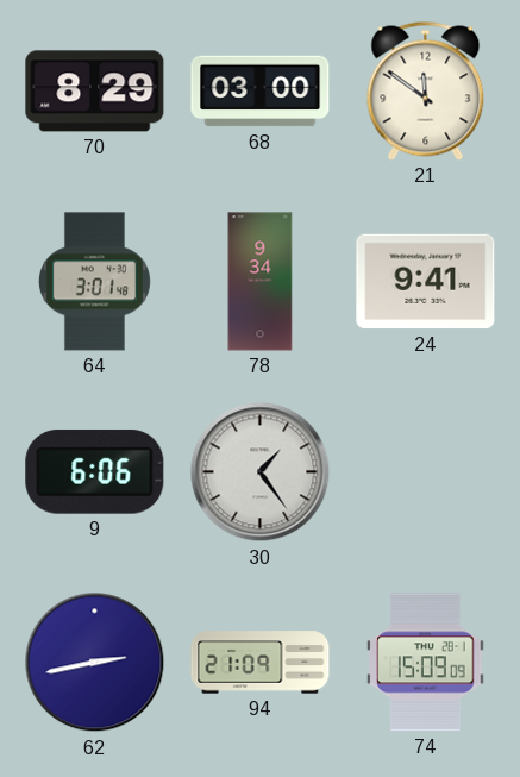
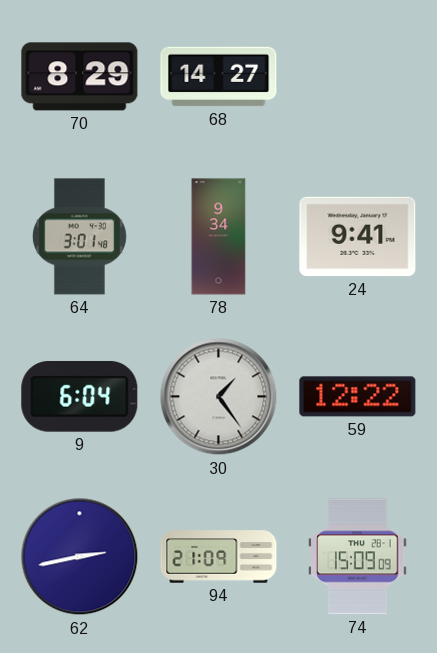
68: 03:00 -> 14:27 (219, 77)
21: 11:51 -> none (426, 90)
9: 6:06 -> 6:04 (80, 396)
59: none -> 12:22 (358, 397)
